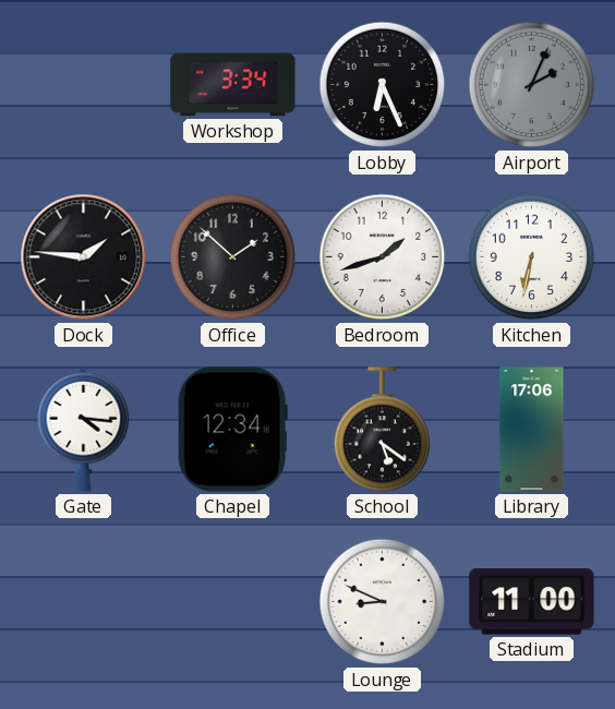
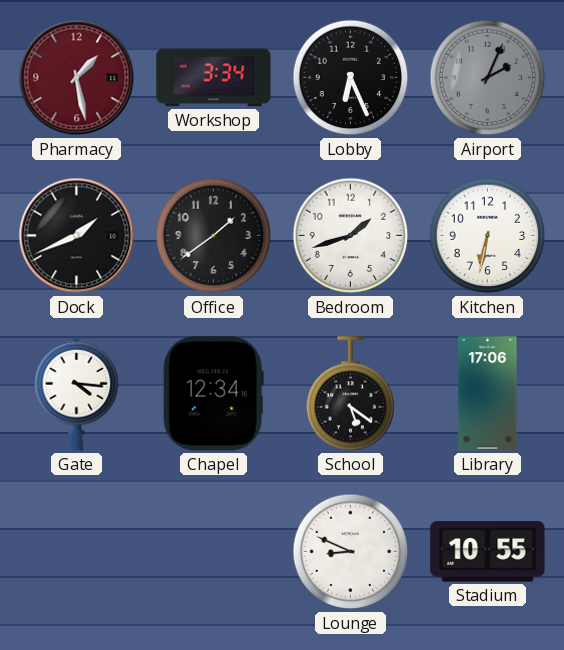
Pharmacy: none -> 1:28 (77, 78)
Dock: 1:46 -> 1:41 (77, 236)
Office: 1:52 -> 1:39 (214, 236)
Stadium: 11:00 -> 10:55 (488, 552)
